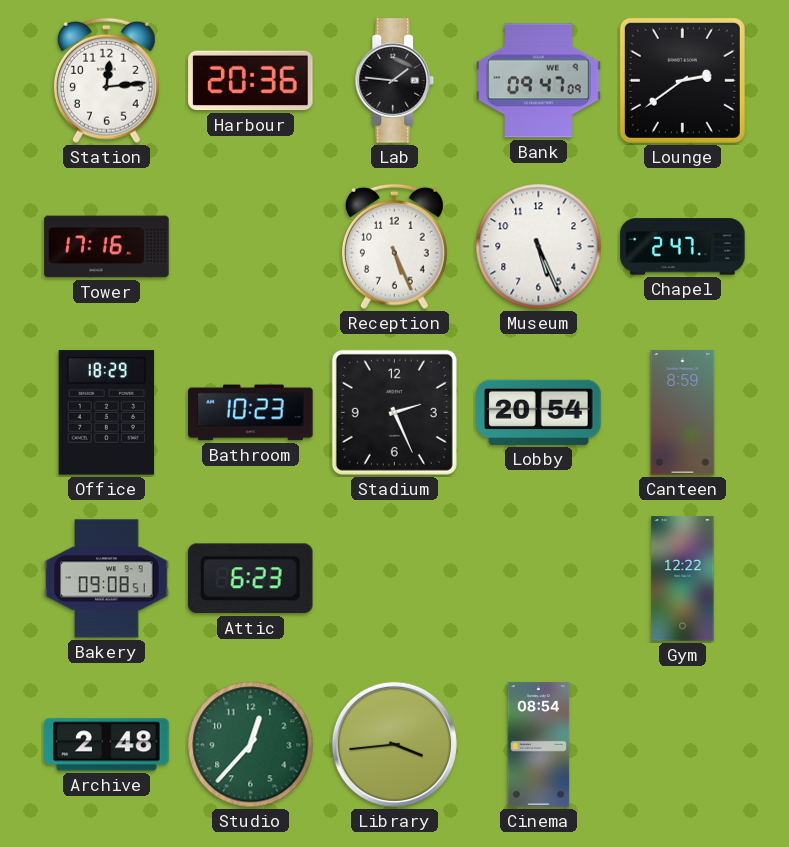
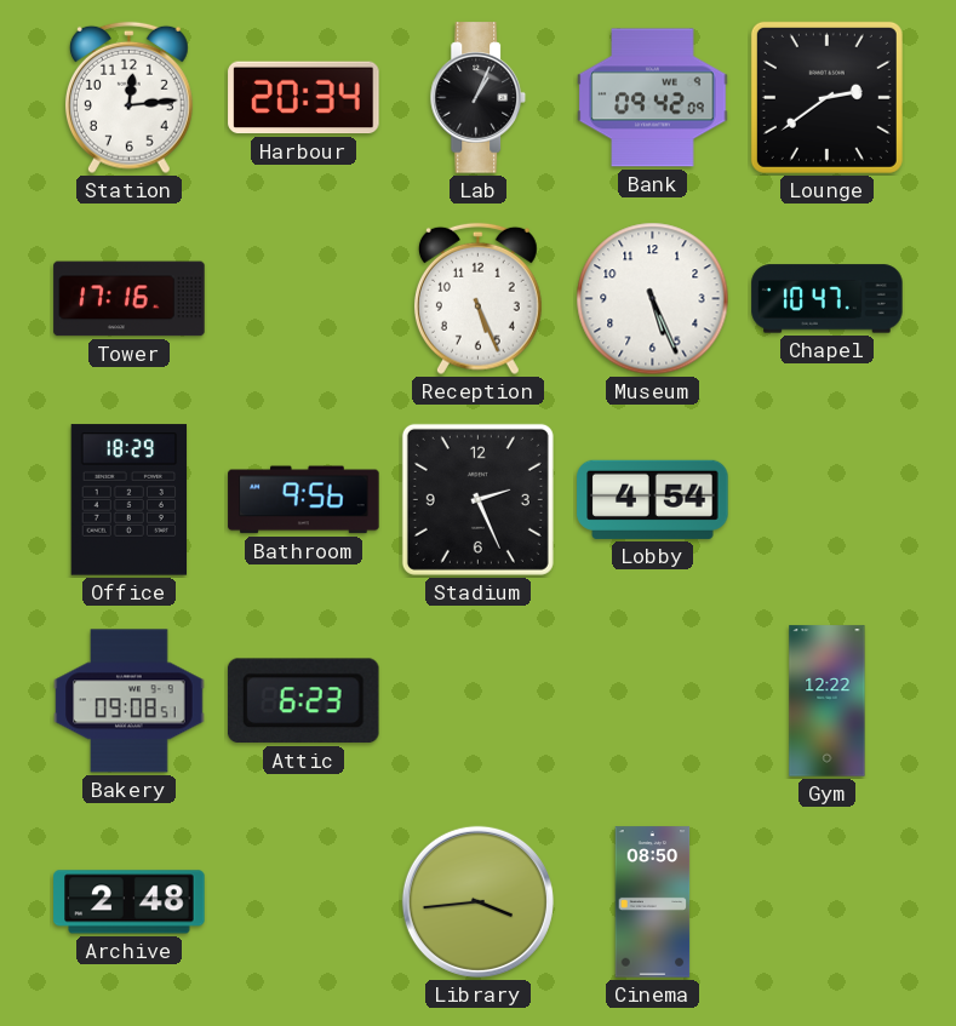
Harbour: 20:36 -> 20:34 (304, 98)
Lab: 1:46 -> 1:04 (479, 98)
Bank: 09:47 -> 09:42 (653, 98)
Chapel: 2:47 -> 10:47 (828, 299)
Bathroom: 10:23 -> 9:56 (304, 500)
Lobby: 20:54 -> 4:54 (653, 499)
Canteen: 8:59 -> none (683, 413)
Studio: 12:37 -> none (251, 745)
Cinema: 08:54 -> 08:50 (653, 902)
